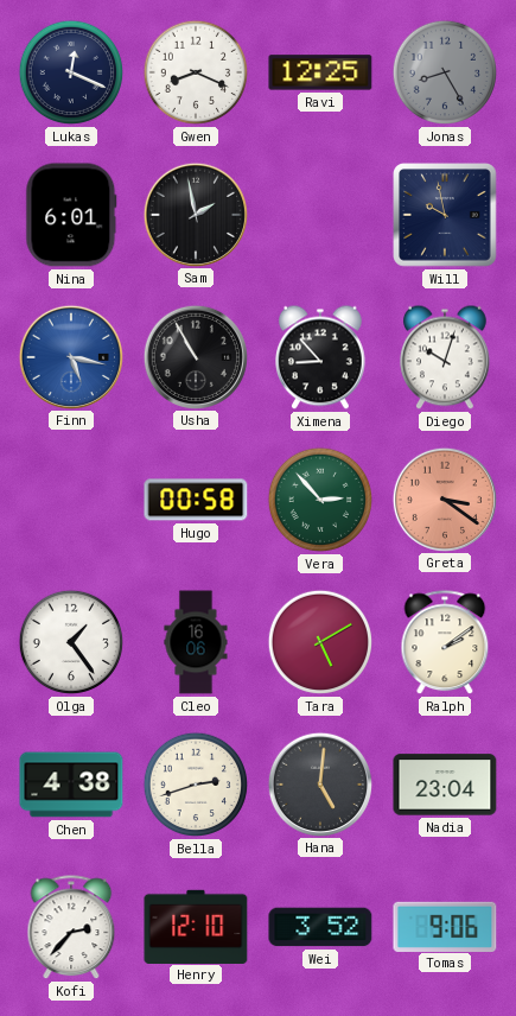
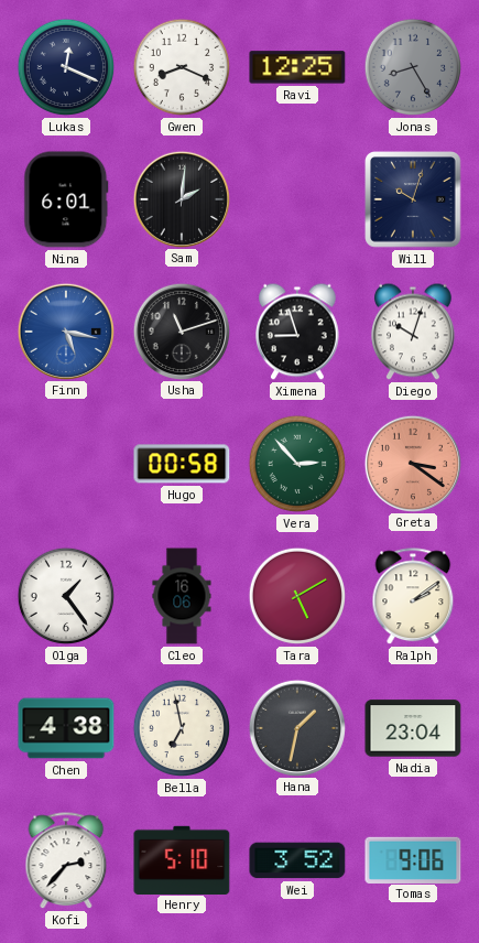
Sam: 1:58 -> 2:01 (181, 198)
Will: 9:58 -> 10:03 (413, 199)
Usha: 10:55 -> 11:12 (181, 330)
Ximena: 8:53 -> 8:57 (298, 332)
Bella: 2:42 -> 6:58 (182, 728)
Hana: 5:01 -> 1:32 (296, 727)
Henry: 12:10 -> 5:10 (182, 859)
